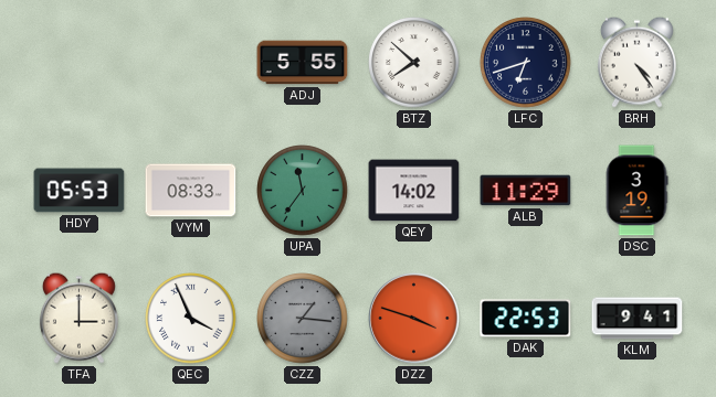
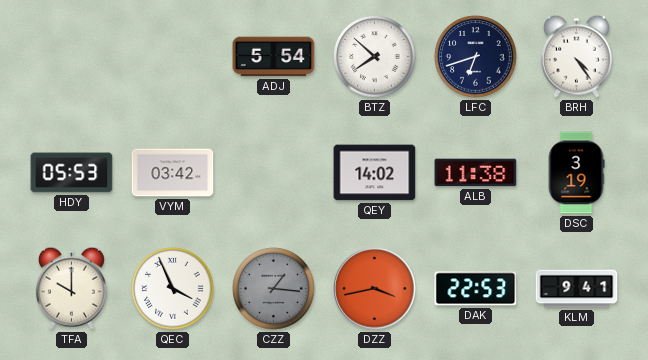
ADJ: 5:55 -> 5:54 (274, 57)
VYM: 08:33 -> 03:42 (173, 173)
UPA: 11:36 -> none (303, 191)
ALB: 11:29 -> 11:38 (476, 173)
TFA: 3:00 -> 10:00 (71, 288)
DZZ: 3:48 -> 3:43 (375, 289)
